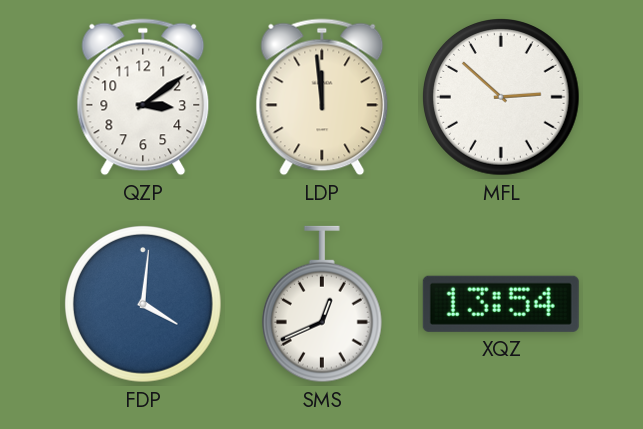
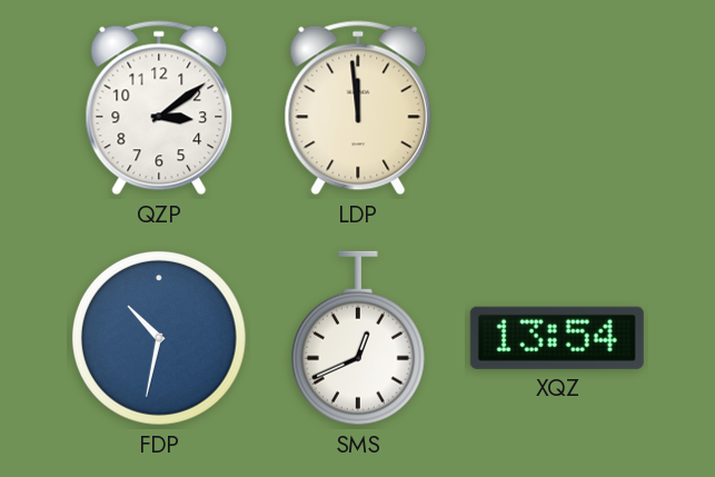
MFL: 2:52 -> none (502, 98)
FDP: 4:01 -> 10:32 (160, 339)
